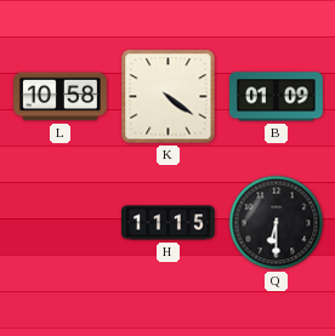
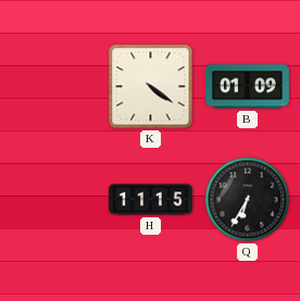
L: 10:58 -> none (61, 97)
Q: 6:30 -> 6:35 (248, 200)
